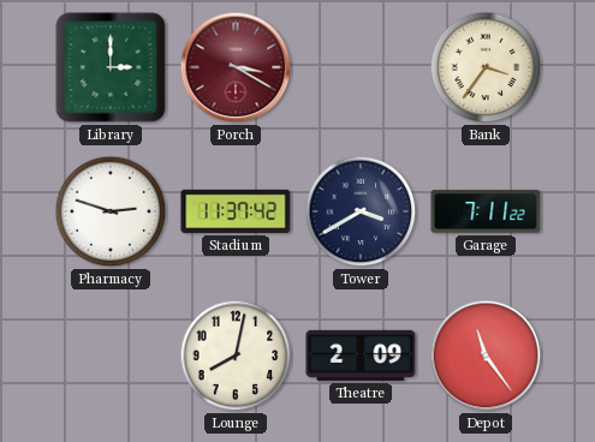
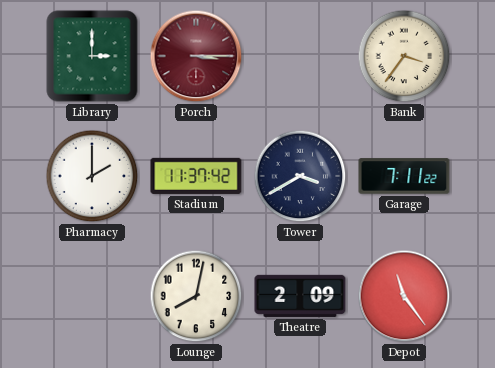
Porch: 3:20 -> 3:15 (196, 56)
Pharmacy: 2:48 -> 2:00 (92, 176)
